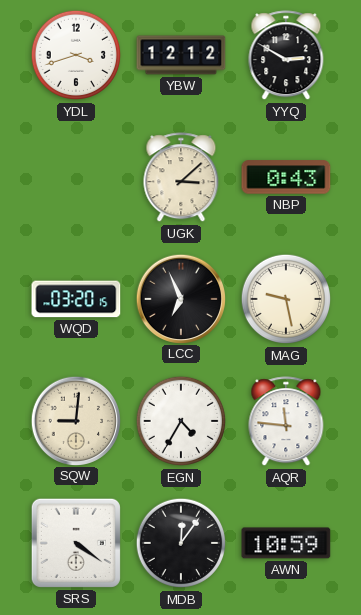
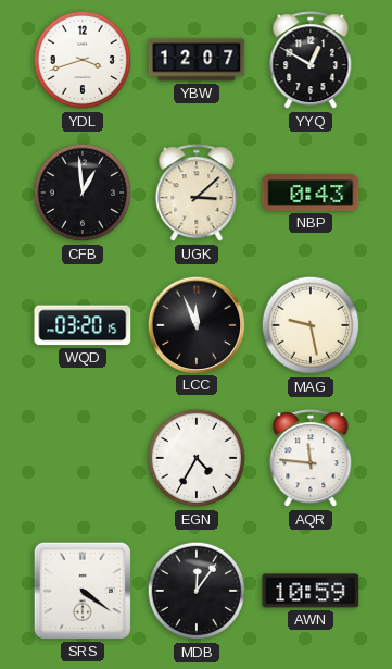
YBW: 12:12 -> 12:07 (197, 60)
YYQ: 2:50 -> 12:50 (311, 61)
CFB: none -> 12:59 (83, 193)
LCC: 6:56 -> 11:56 (195, 324)
SQW: 9:01 -> none (75, 420)
